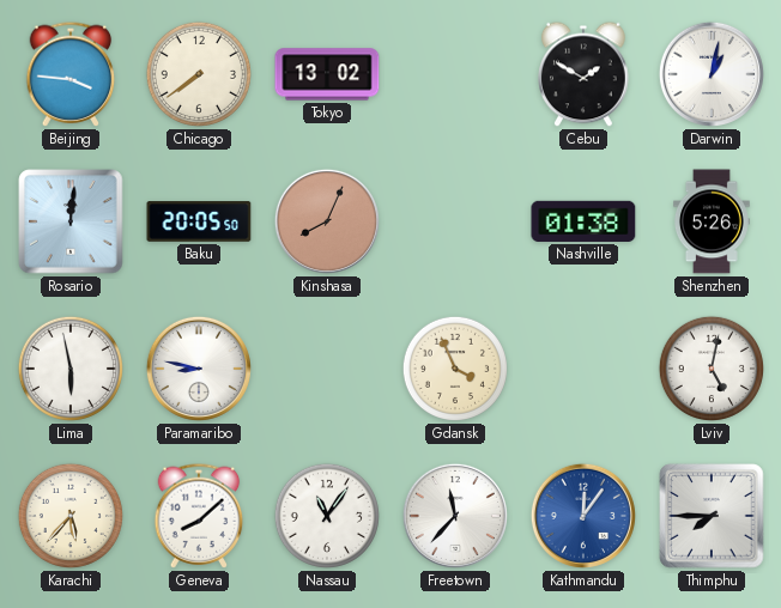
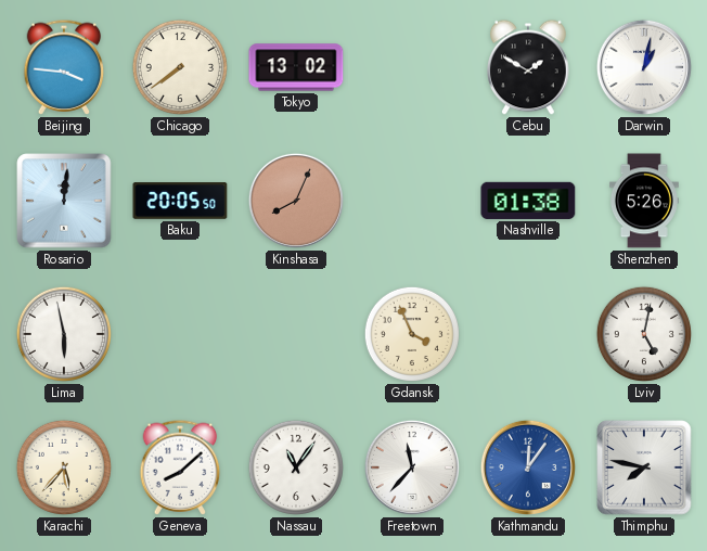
Paramaribo: 8:47 -> none (199, 369)
Thimphu: 7:45 -> 7:47 (644, 467)
